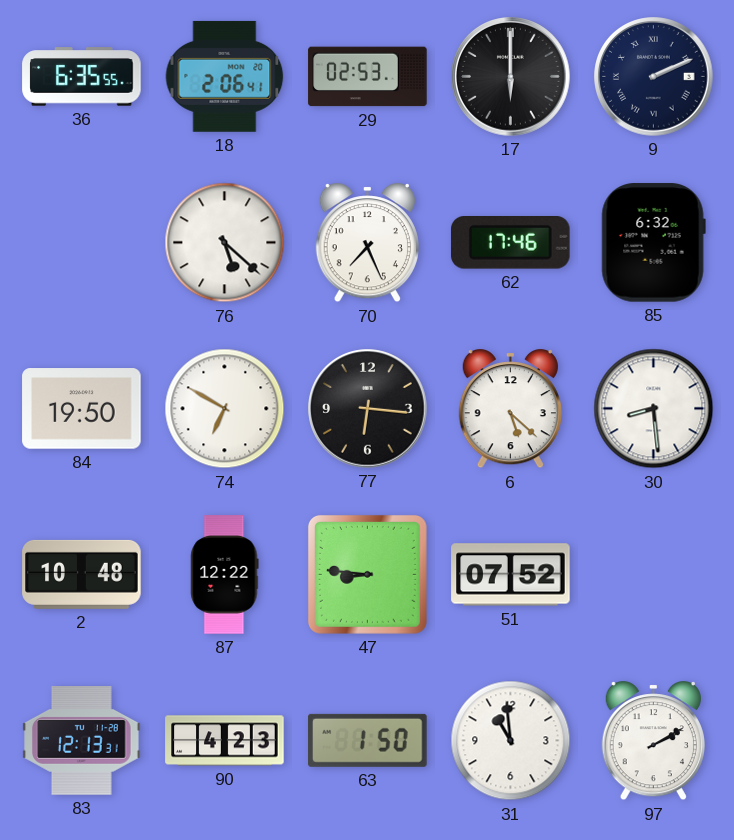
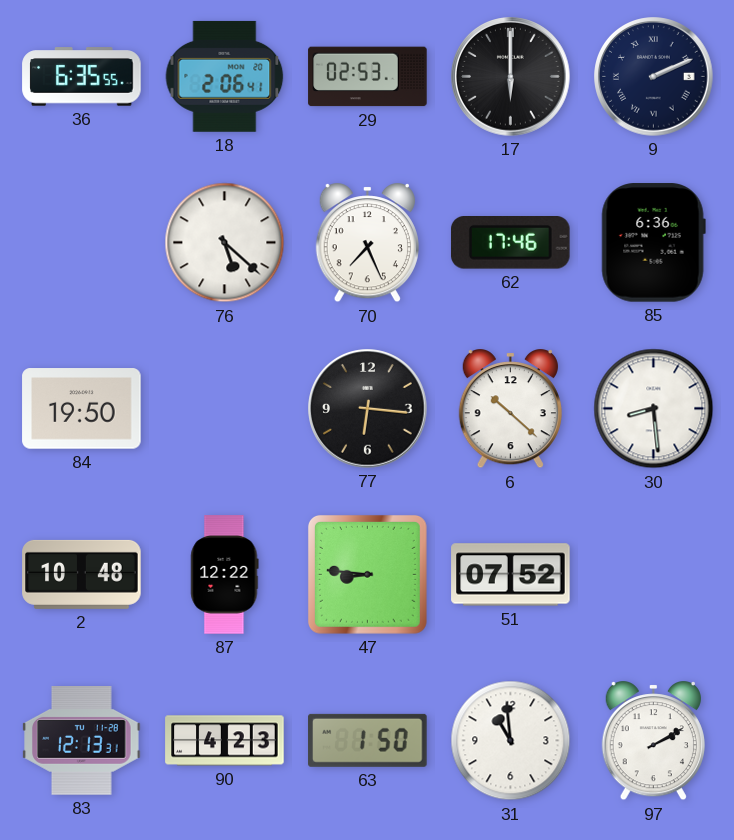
85: 6:32 -> 6:36 (653, 243)
74: 6:50 -> none (225, 409)
6: 5:22 -> 10:22 (510, 409)
